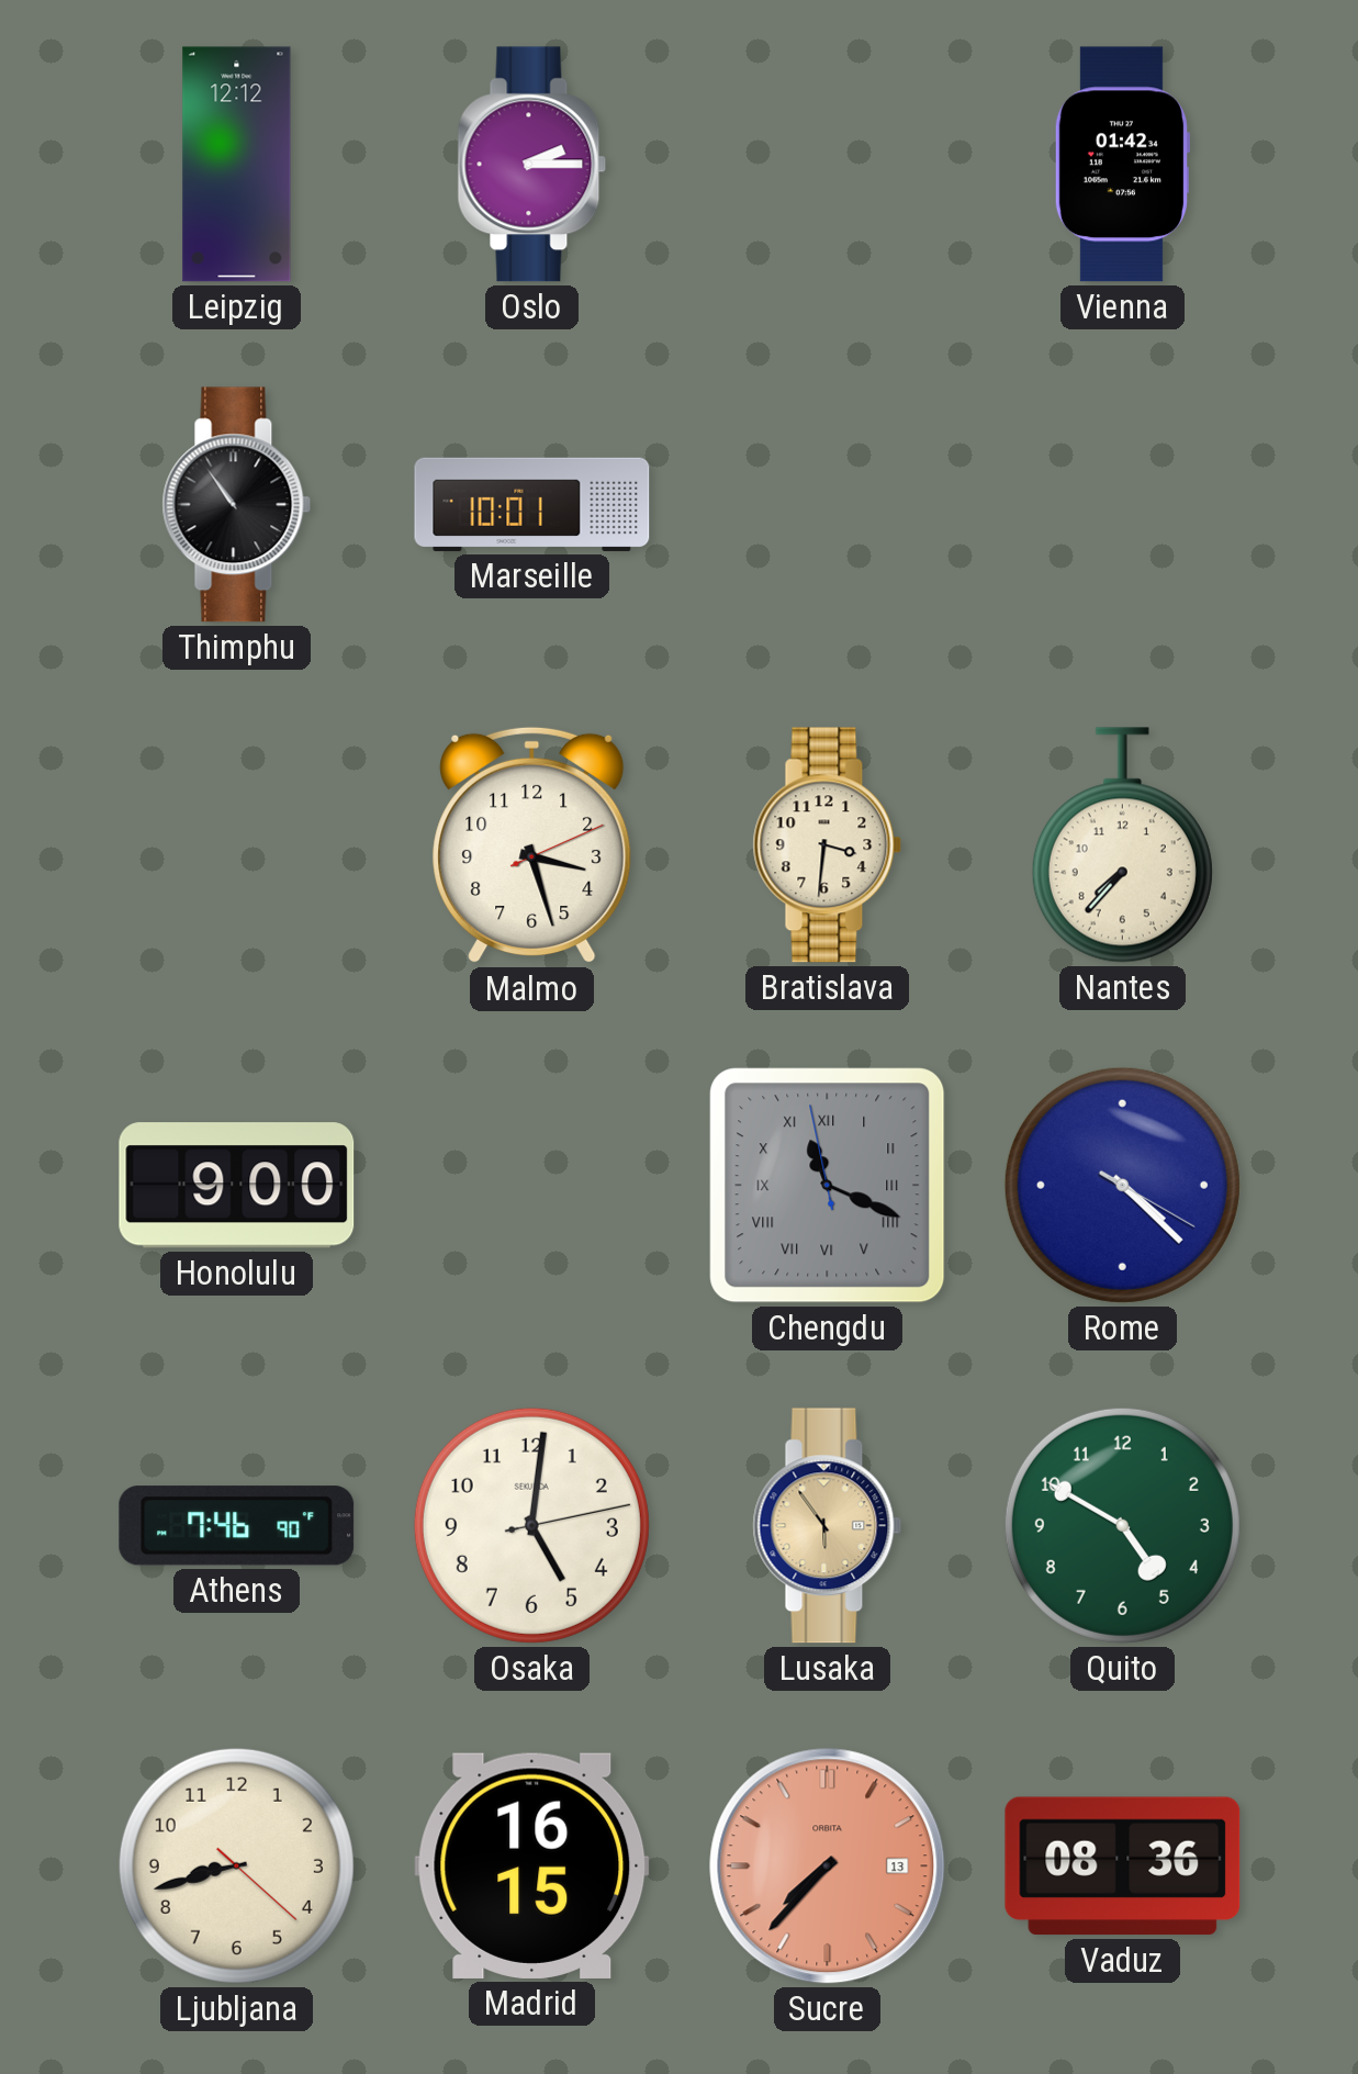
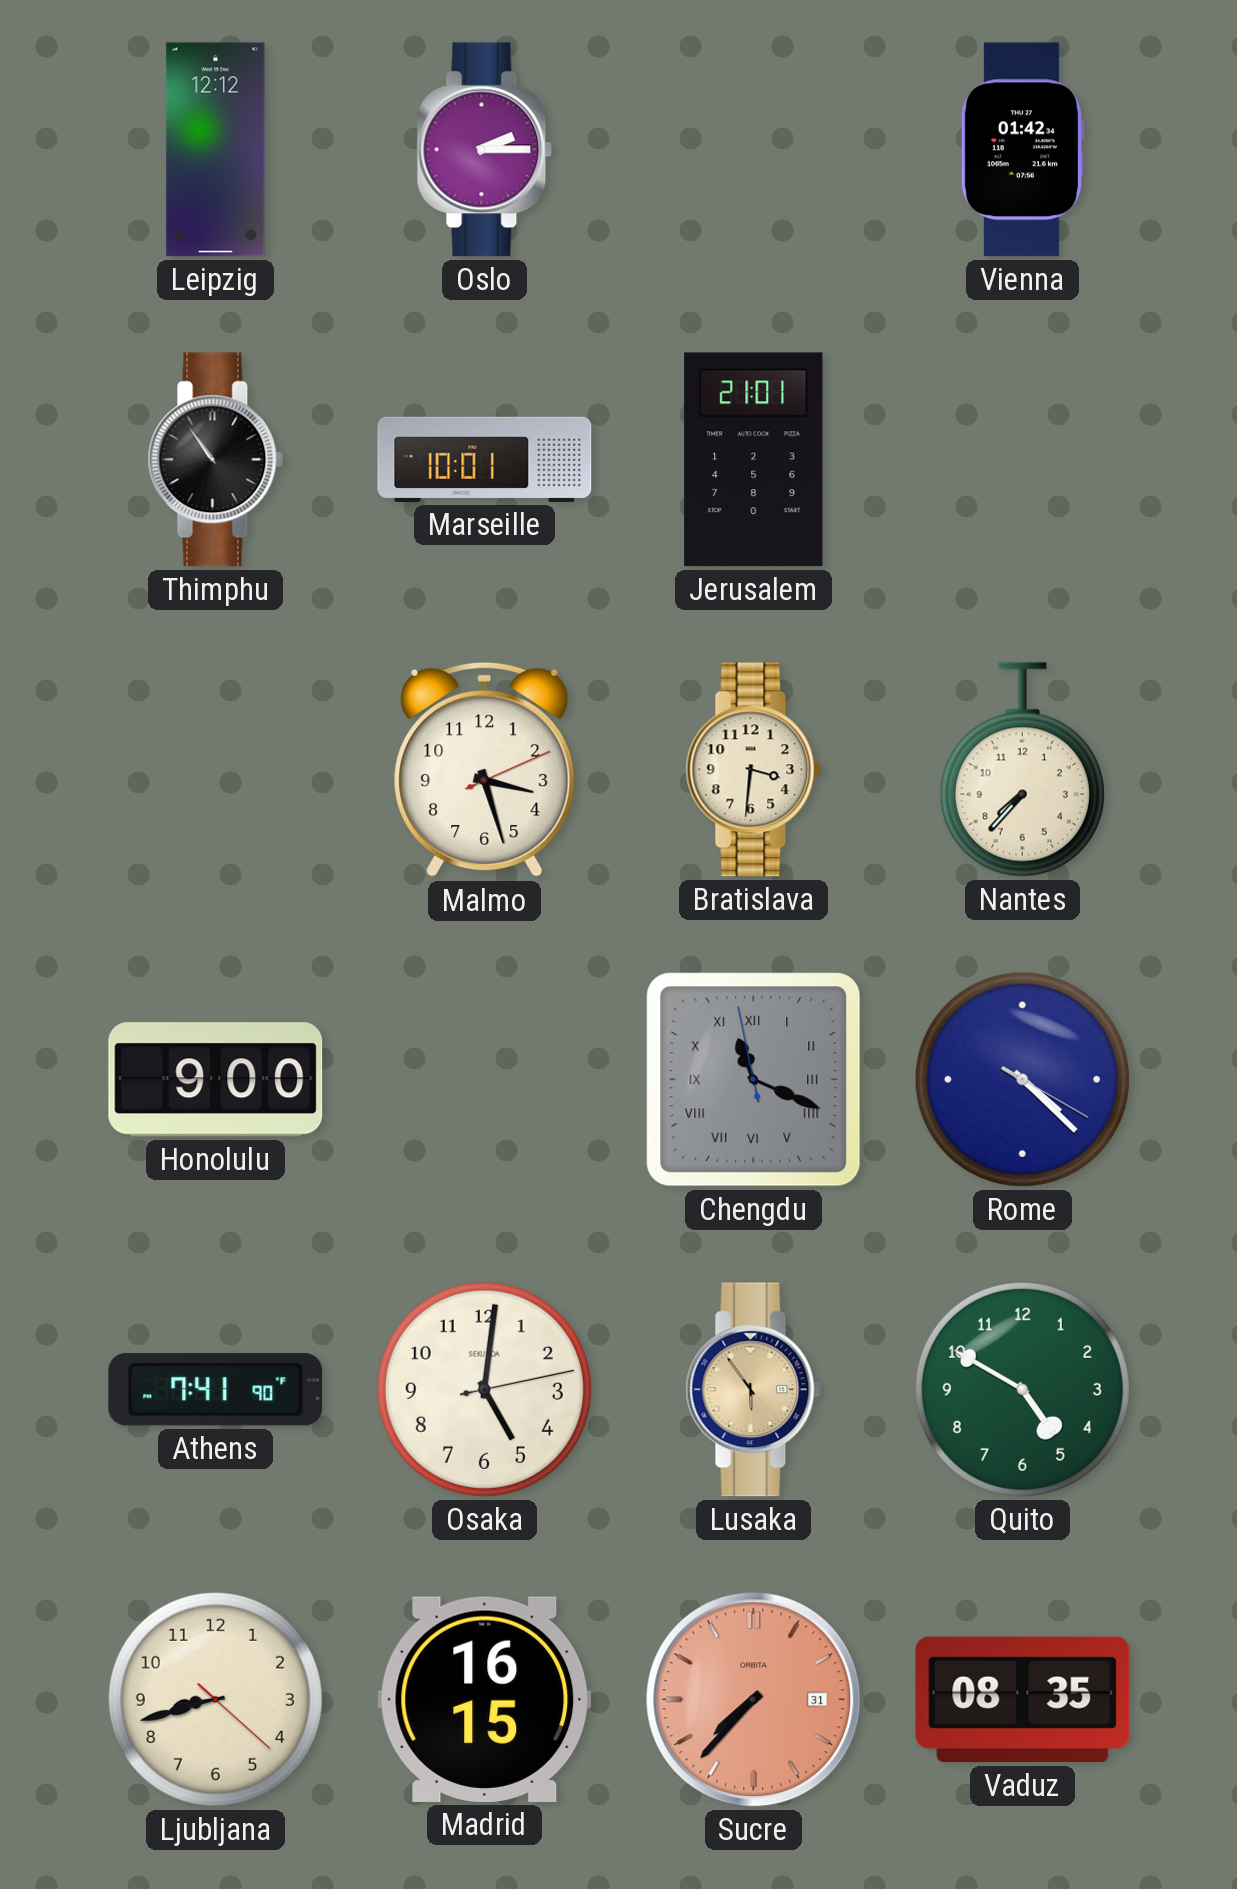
Jerusalem: none -> 21:01 (754, 460)
Athens: 7:46 -> 7:41 (216, 1390)
Sucre date: 13 -> 31 (754, 1700)
Vaduz: 08:36 -> 08:35 (1023, 1700)
